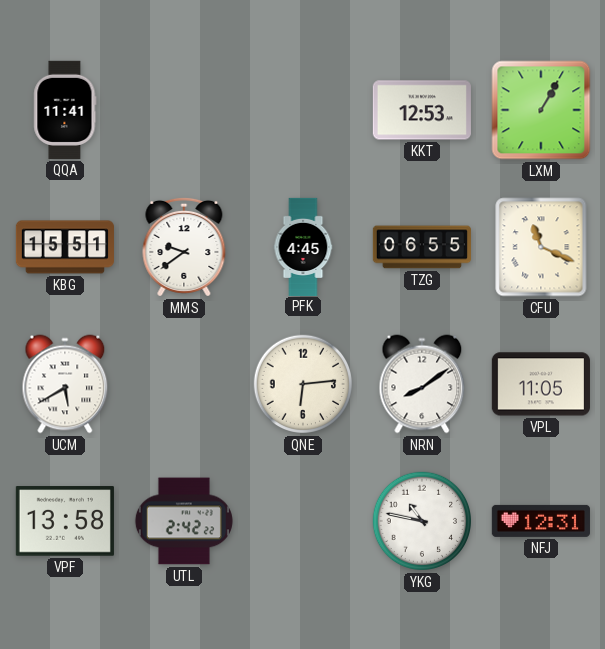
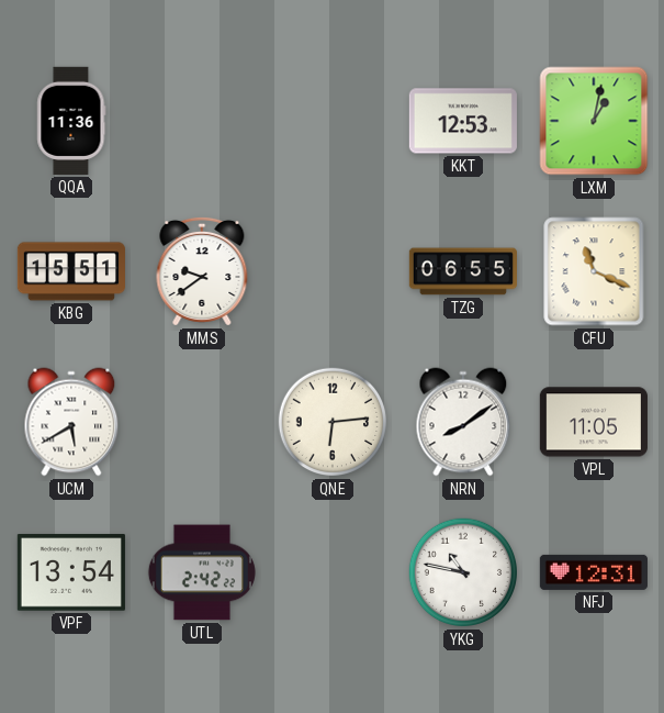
QQA: 11:41 -> 11:36 (71, 121)
LXM: 1:05 -> 1:02 (594, 121)
PFK: 4:45 -> none (303, 246)
VPF: 13:58 -> 13:54 (71, 572)
